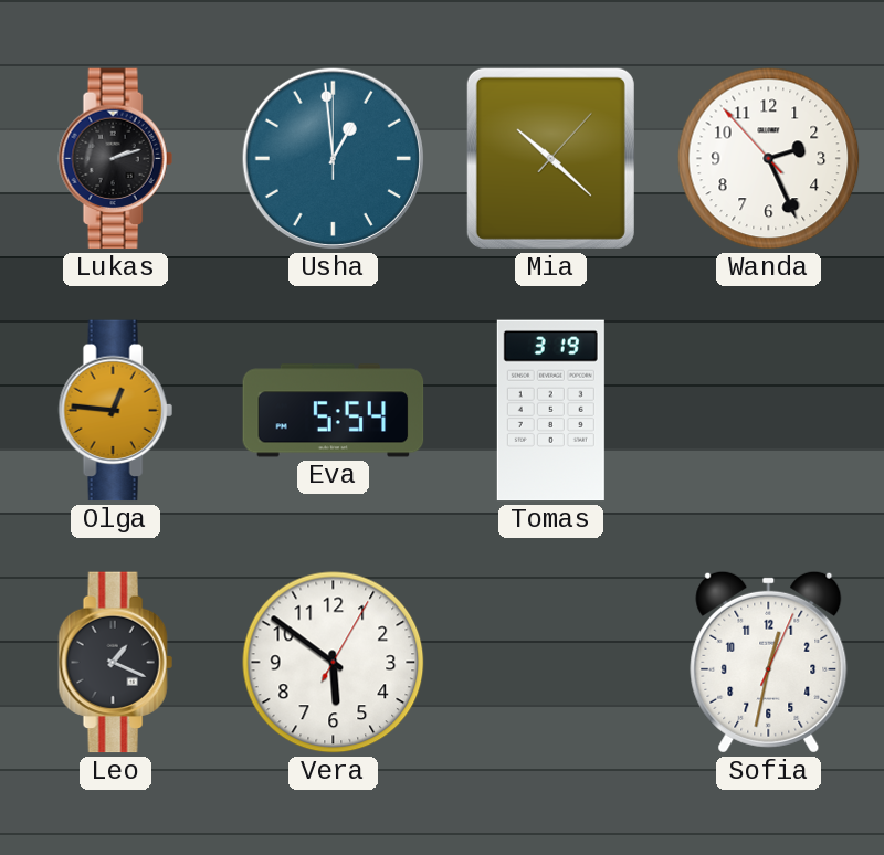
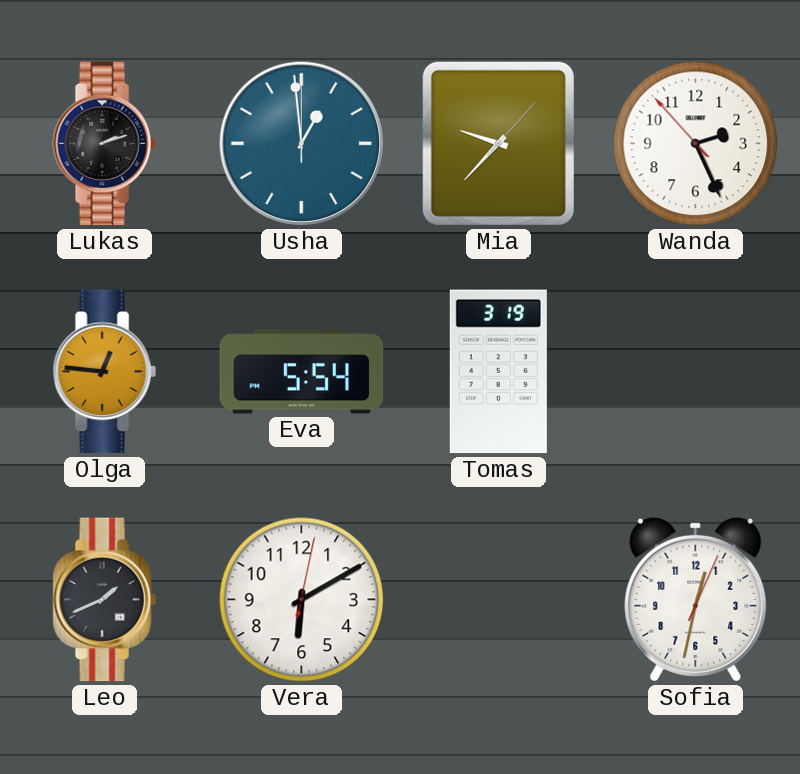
Mia: 10:22 -> 9:37 (498, 143)
Leo: 1:19 -> 1:41 (104, 600)
Vera: 5:51 -> 6:10 (302, 600)
